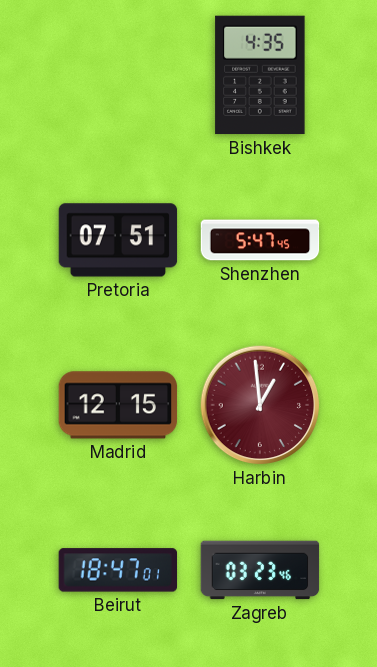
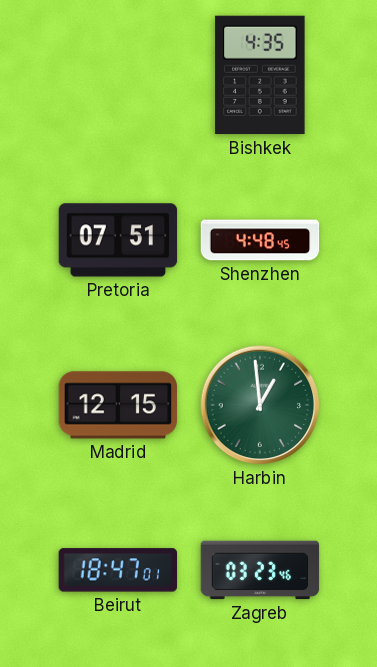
Shenzhen: 5:47 -> 4:48 (260, 240)
Harbin dial: burgundy -> green (260, 405)
